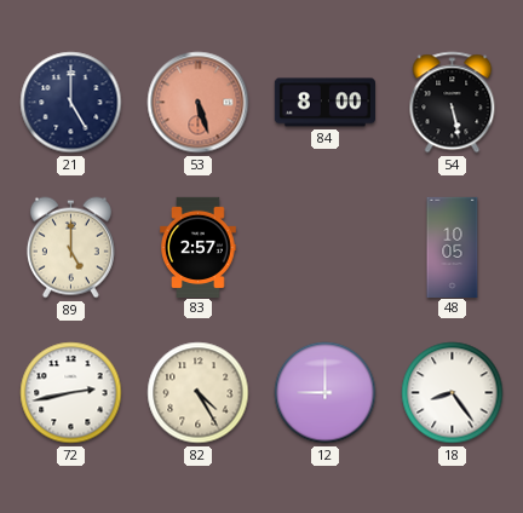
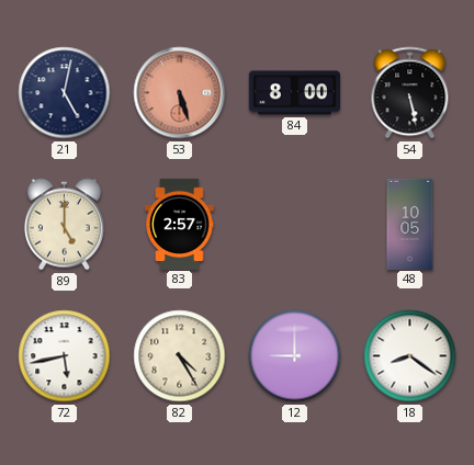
21: 5:00 -> 5:02 (65, 93)
72: 2:43 -> 5:43 (65, 356)
18: 8:24 -> 8:21 (410, 356)
